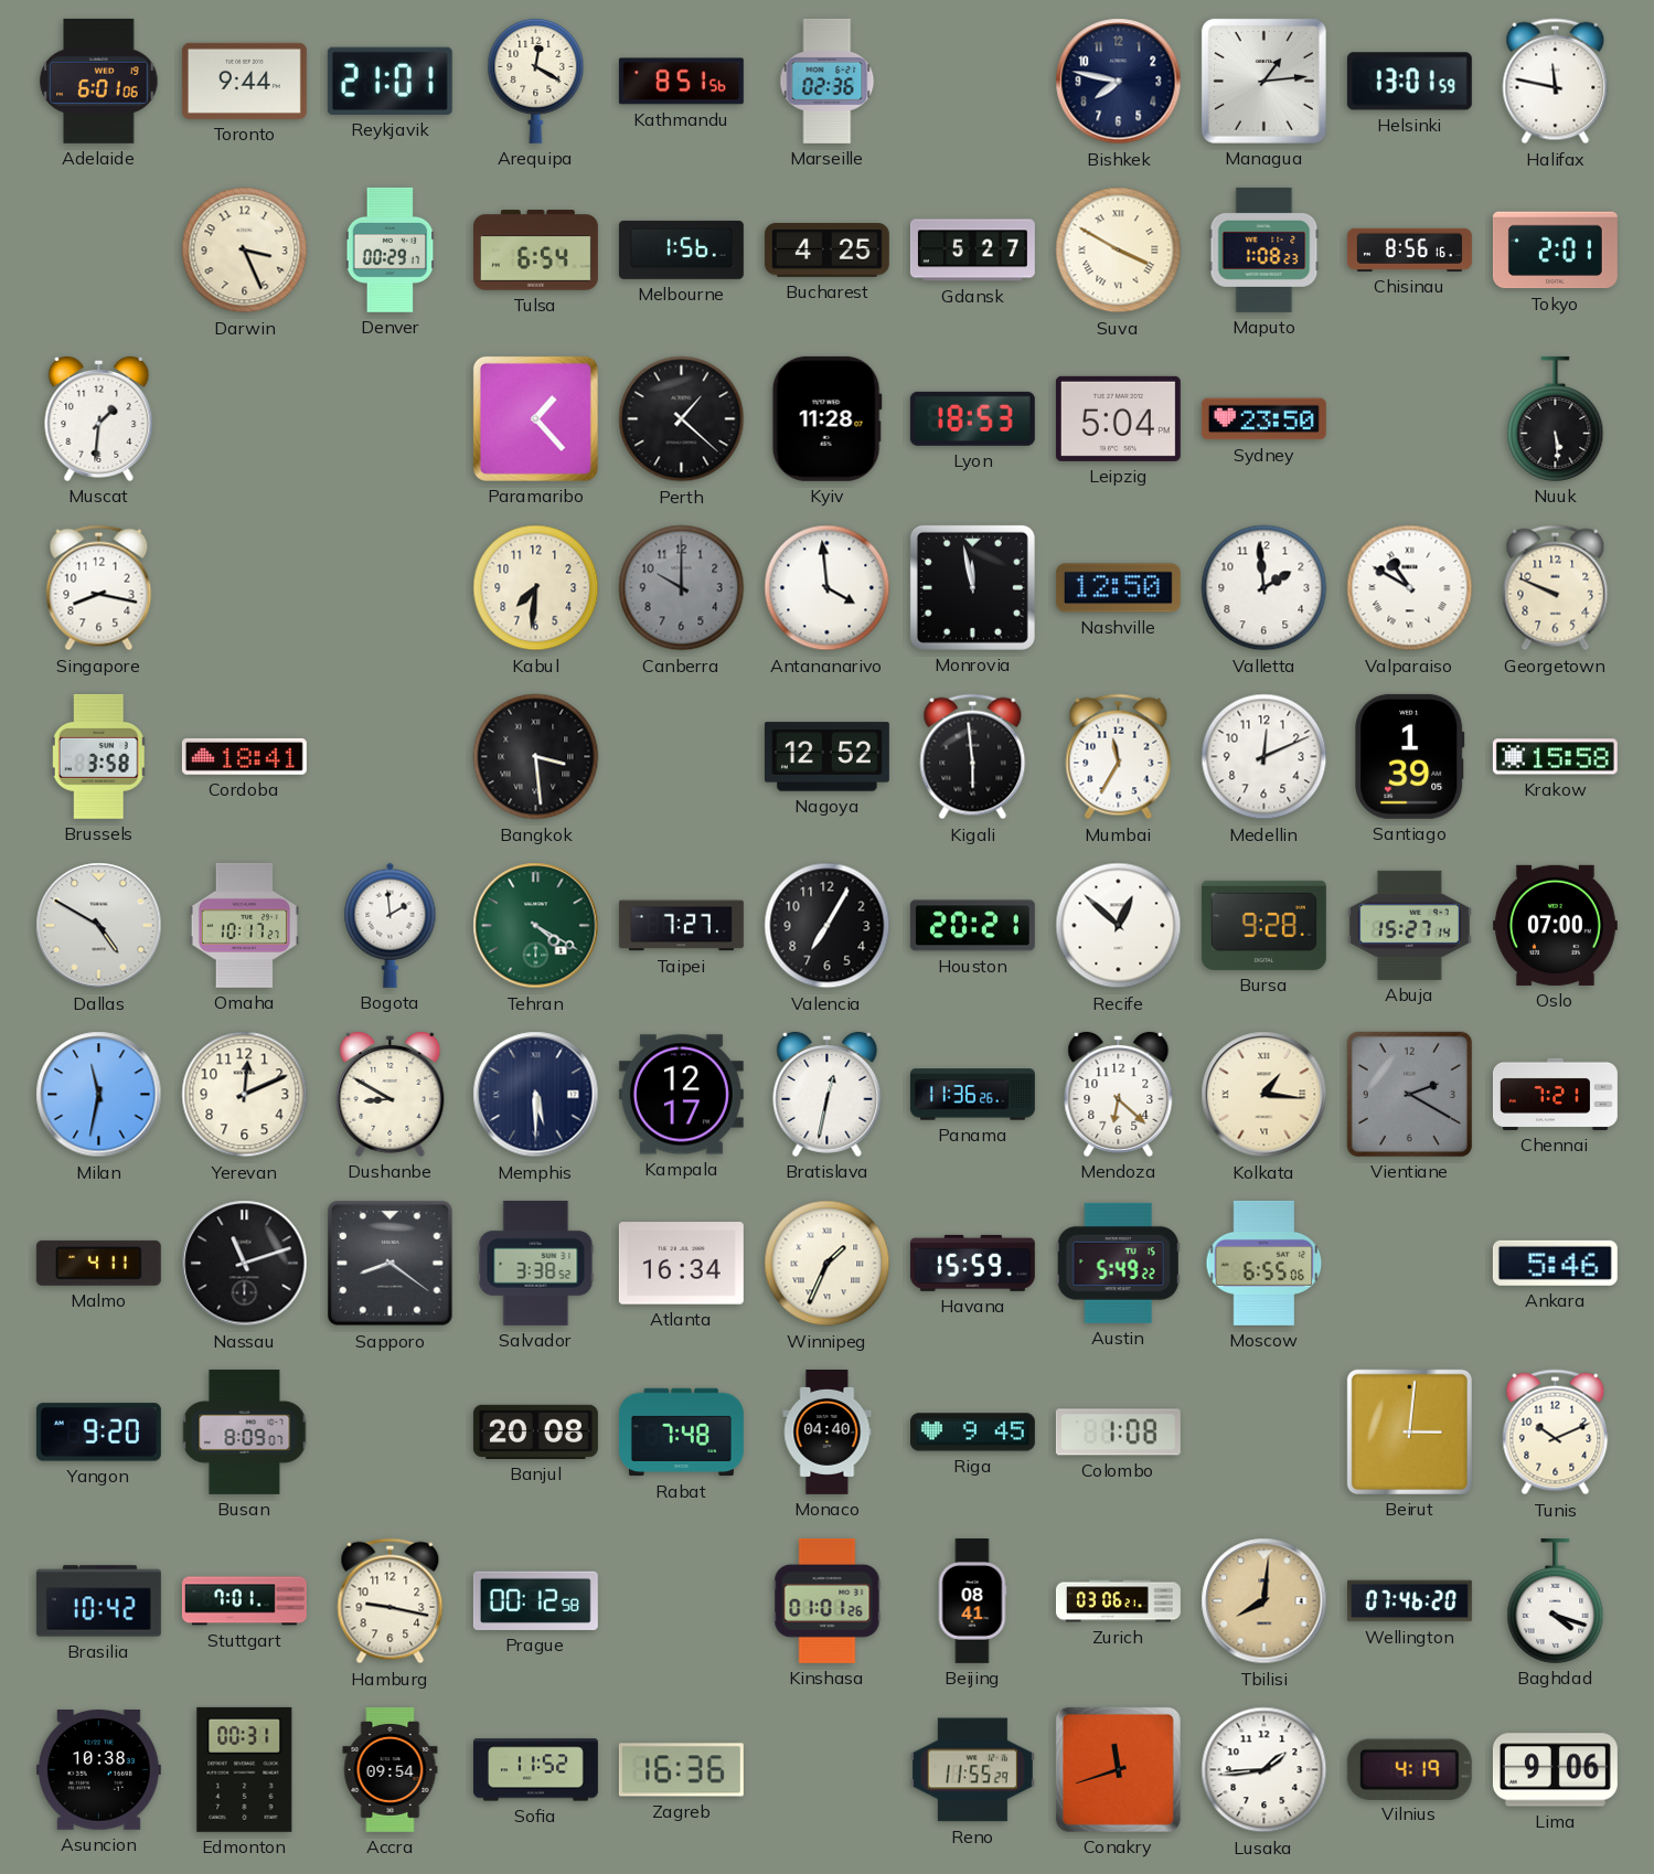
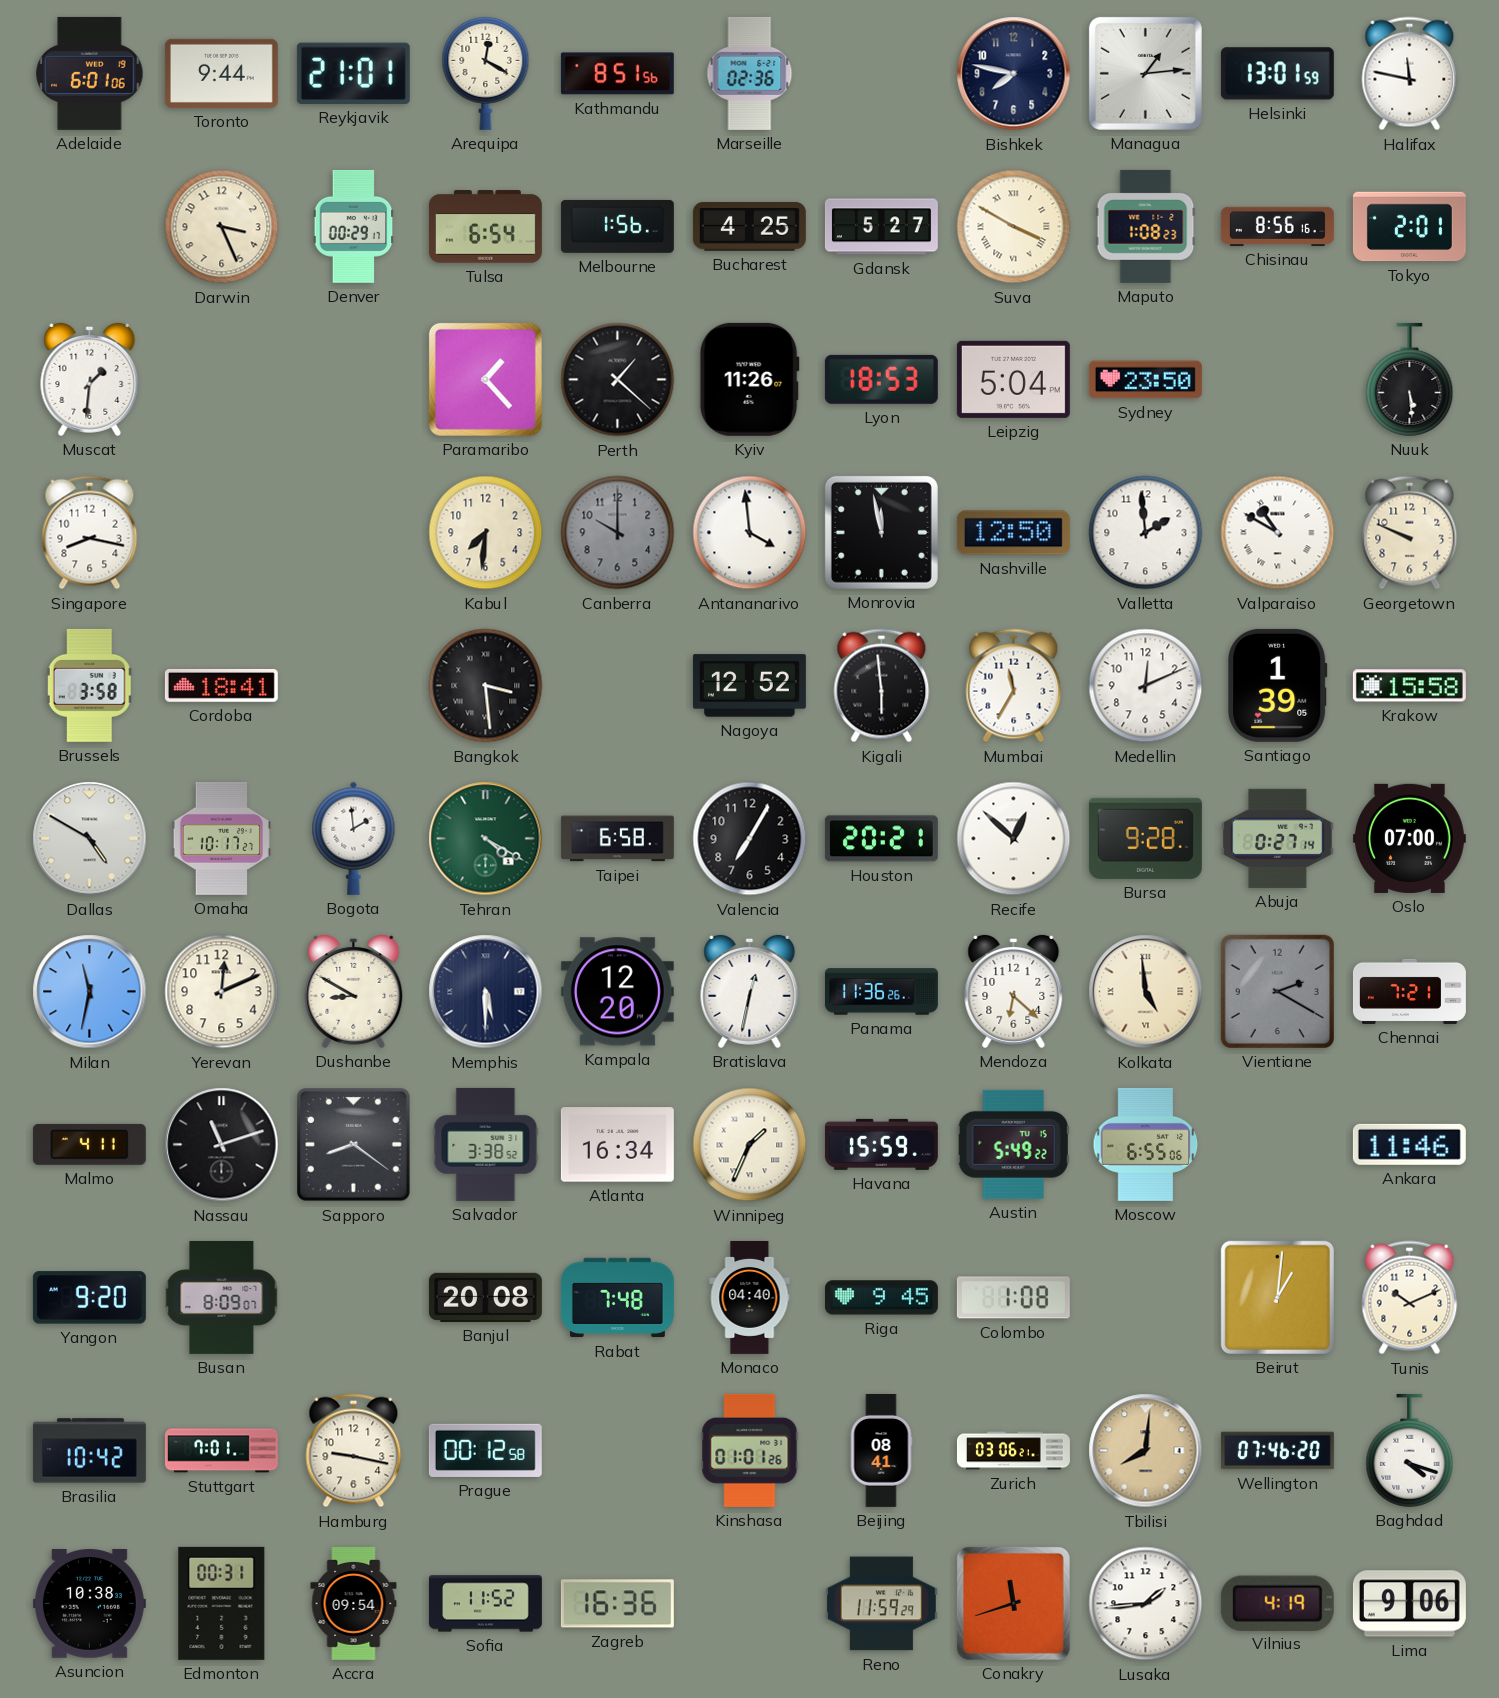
Kyiv: 11:28 -> 11:26 (749, 379)
Taipei: 7:27 -> 6:58 (617, 839)
Abuja: 15:27 -> 0:27 (1277, 838)
Kampala: 12:17 -> 12:20 (617, 992)
Kolkata: 1:16 -> 4:59 (1146, 992)
Ankara: 5:46 -> 11:46 (1409, 1144)
Beirut: 3:01 -> 1:01 (1277, 1297)
Reno: 11:55 -> 11:59 (881, 1604)
